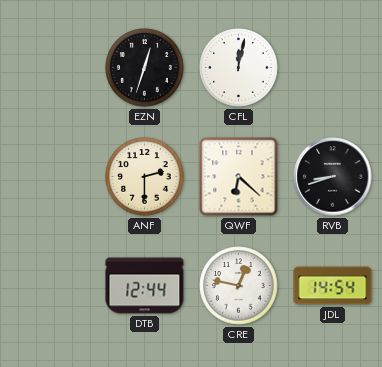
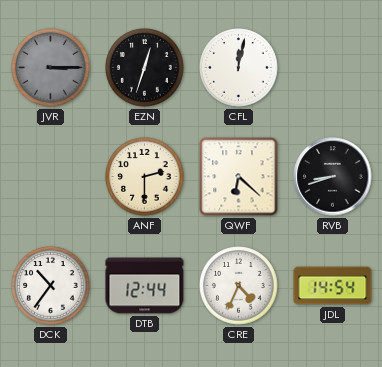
JVR: none -> 3:15 (51, 68)
DCK: none -> 10:36 (51, 286)
CRE: 12:47 -> 4:34 (239, 286)
